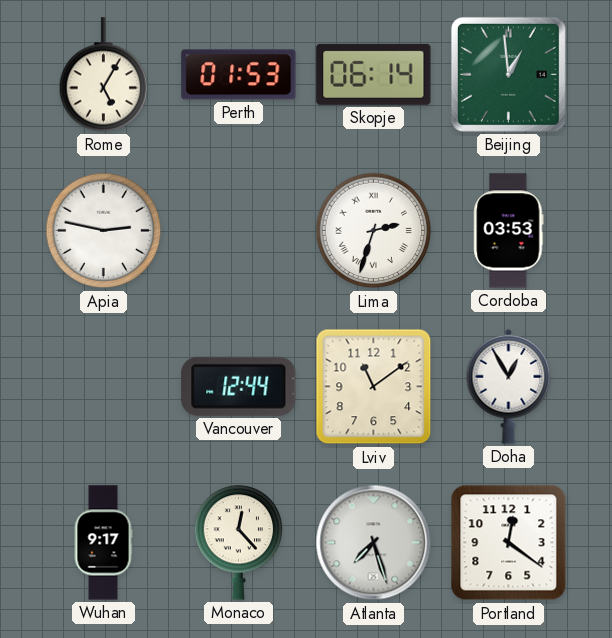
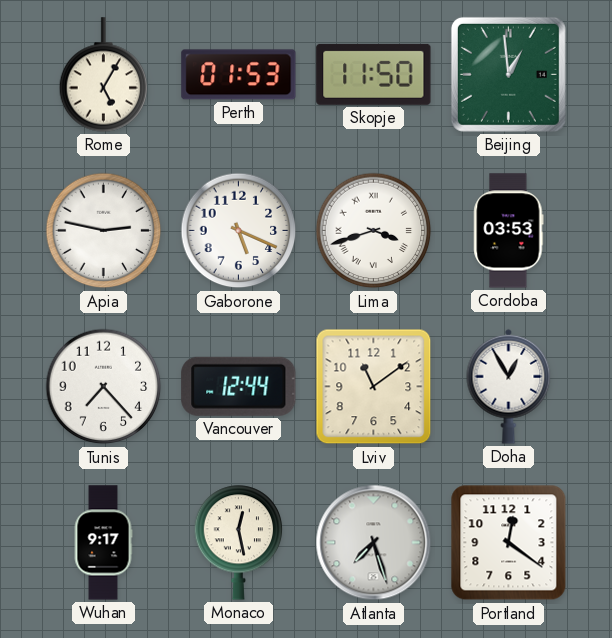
Skopje: 06:14 -> 11:50 (374, 74)
Gaborone: none -> 5:19 (239, 231)
Lima: 2:33 -> 3:42 (374, 231)
Tunis: none -> 7:23 (104, 387)
Monaco: 12:23 -> 12:28 (239, 543)
